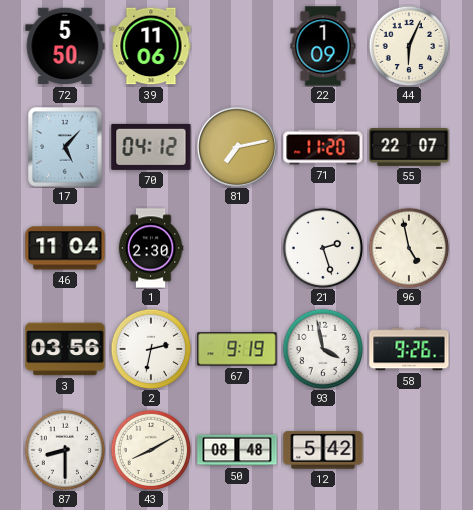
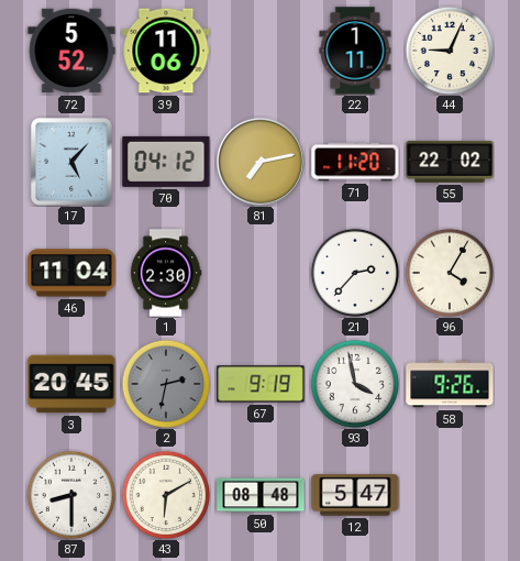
72: 5:50 -> 5:52 (71, 51)
22: 1:09 -> 1:11 (355, 51)
44: 6:04 -> 9:04 (450, 51)
55: 22:07 -> 22:02 (450, 162)
21: 2:27 -> 2:37 (355, 273)
96: 4:58 -> 4:05 (450, 273)
3: 03:56 -> 20:45 (71, 384)
2 dial: white -> grey (166, 384)
43: 8:10 -> 6:10 (166, 495)
12: 5:42 -> 5:47 (355, 495)
